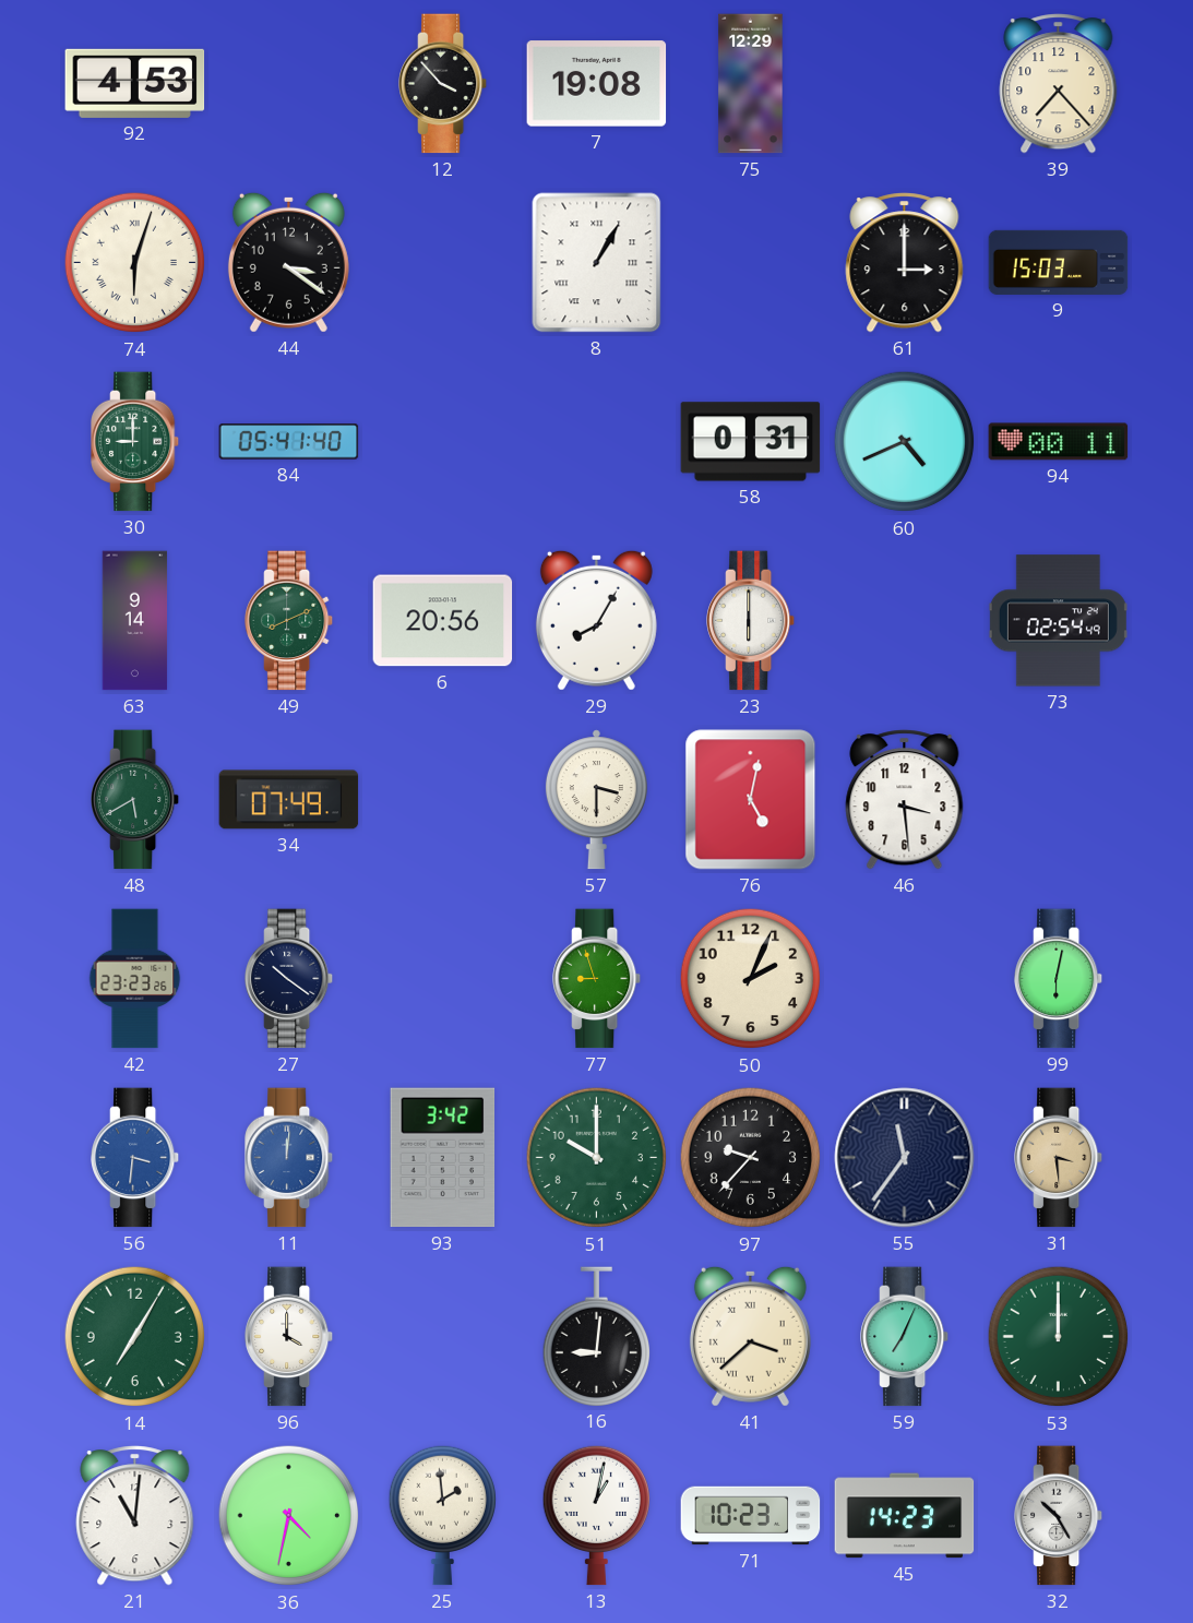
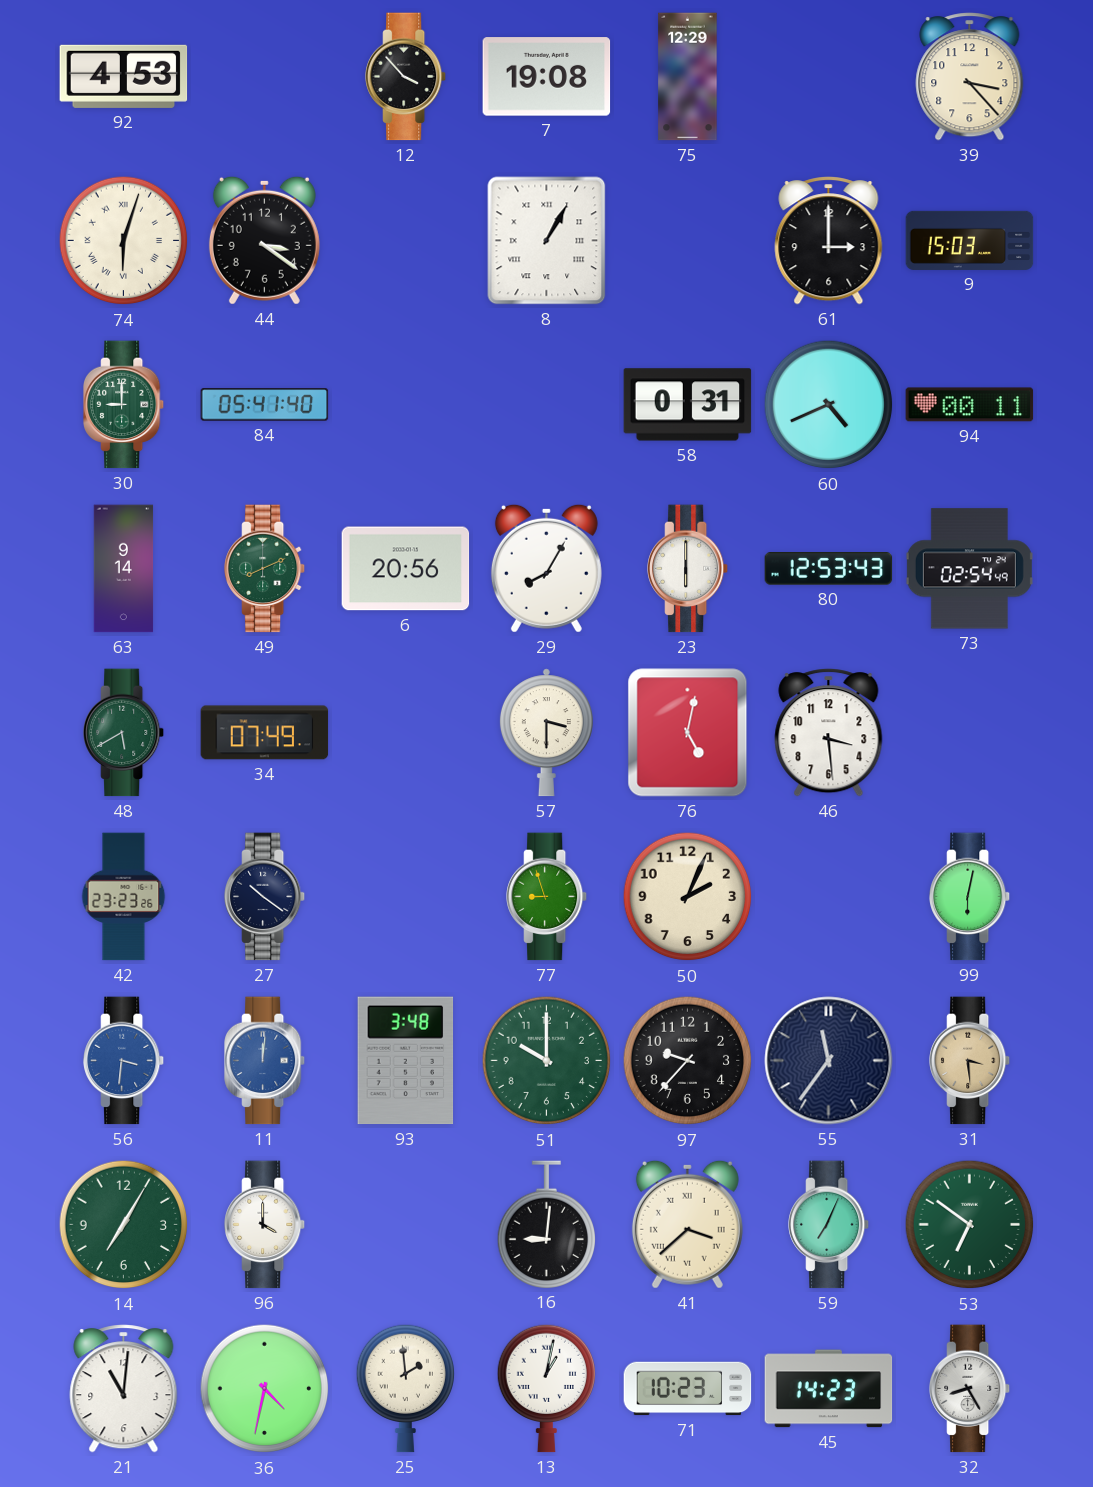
39: 7:23 -> 3:23 (970, 77)
80: none -> 12:53 (829, 569)
93: 3:42 -> 3:48 (406, 1061)
53: 12:00 -> 6:51 (970, 1225)
32: 10:25 -> 8:25 (971, 1389)
